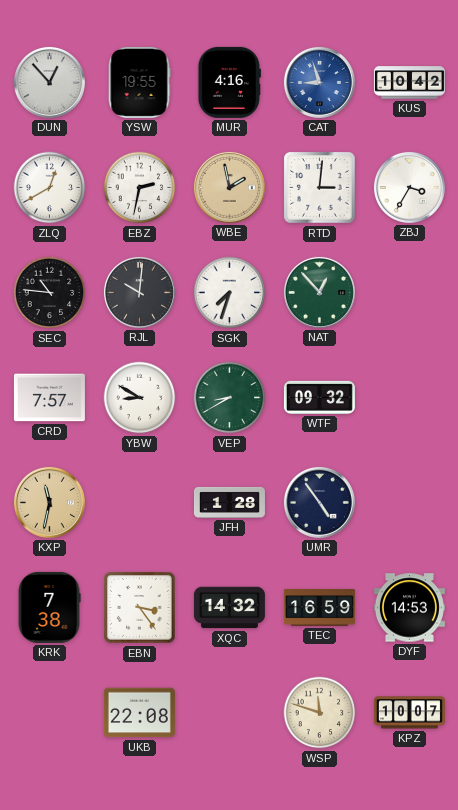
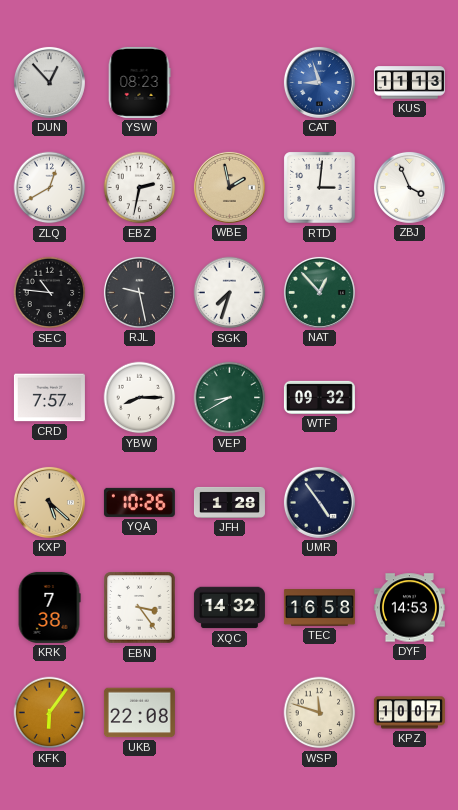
YSW: 19:55 -> 08:23 (139, 82)
MUR: 4:16 -> none (229, 82)
KUS: 10:42 -> 11:13 (409, 83)
ZBJ: 3:35 -> 3:56 (409, 187)
RJL: 10:01 -> 9:28 (139, 292)
YBW: 8:50 -> 8:15 (140, 398)
KXP: 11:32 -> 5:22 (49, 502)
YQA: none -> 10:26 (139, 502)
TEC: 16:59 -> 16:58 (319, 608)
KFK: none -> 6:06 (50, 713)
